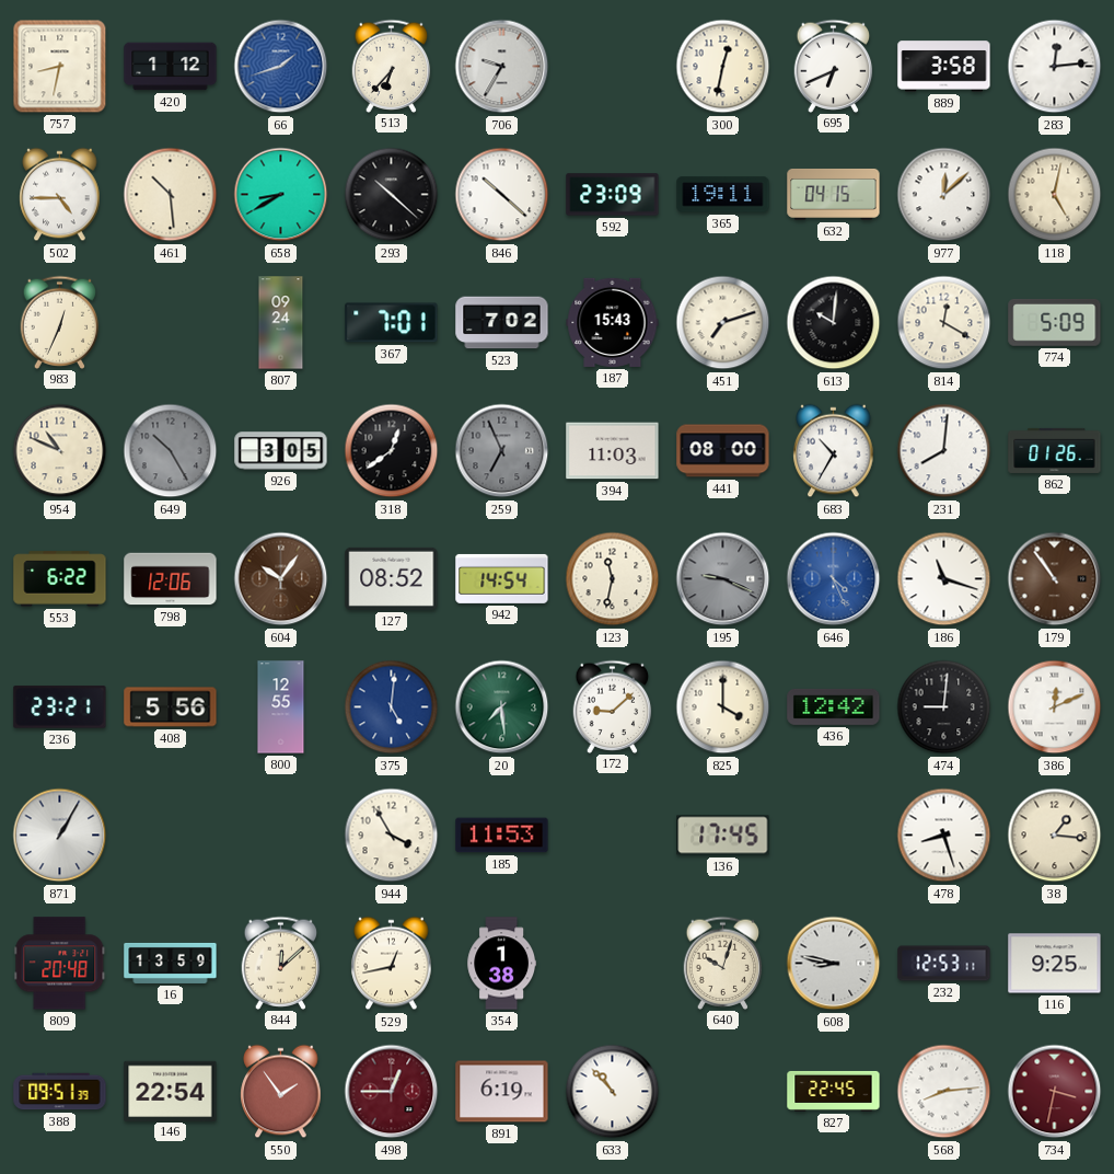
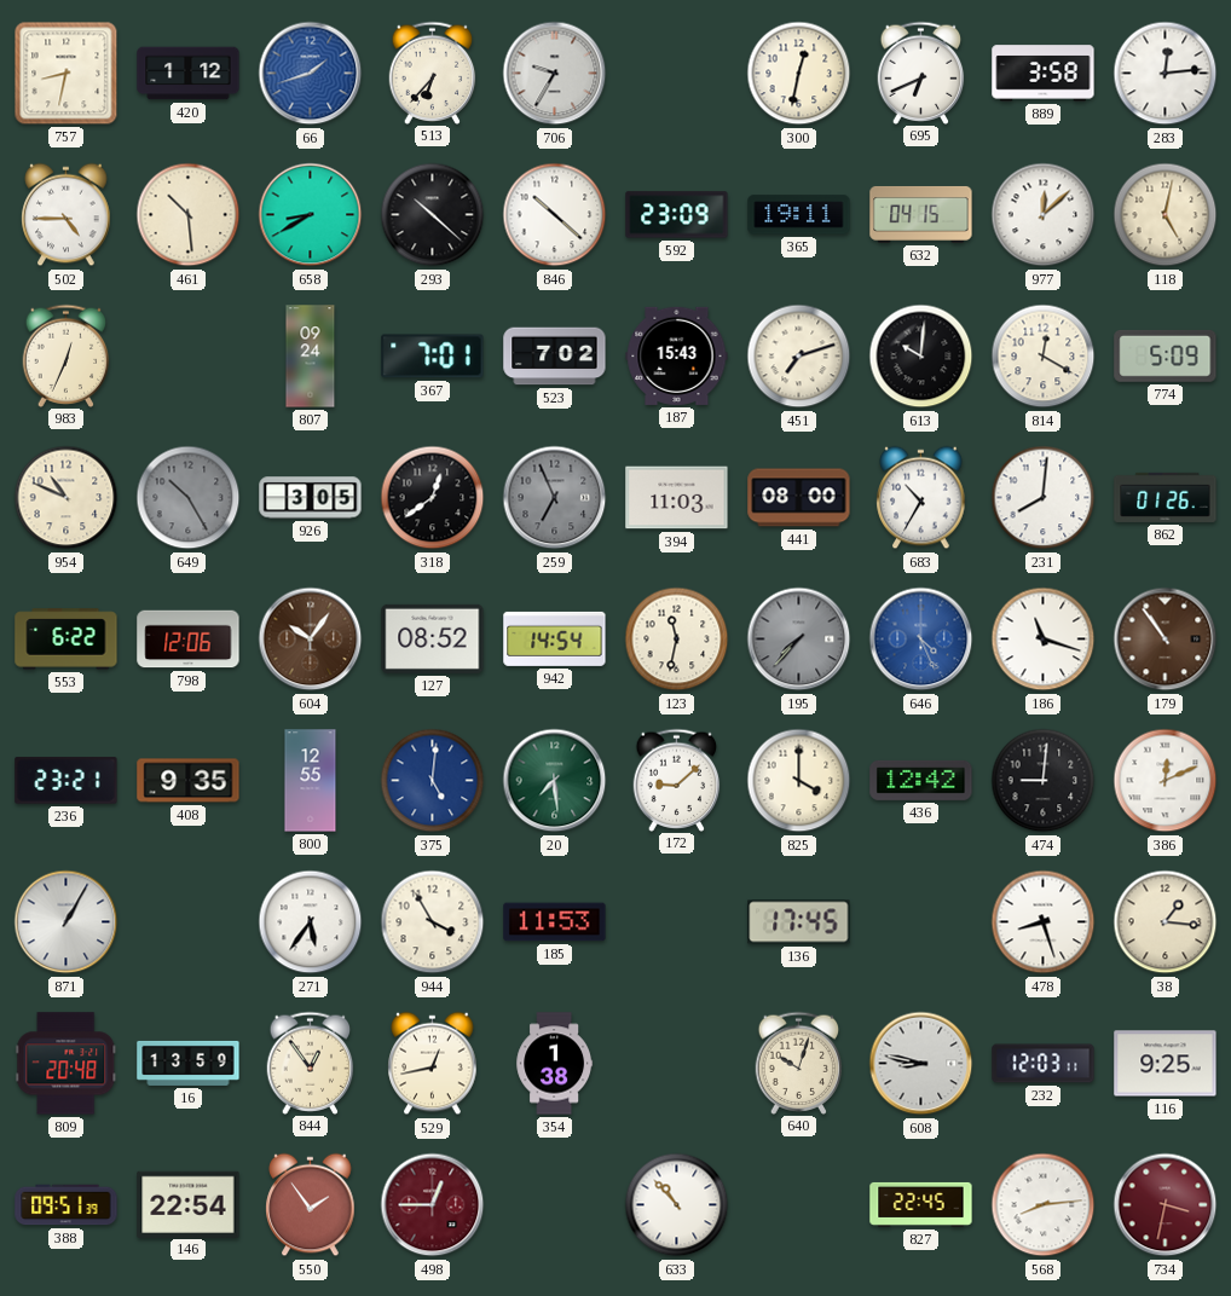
195: 9:19 -> 7:37 (799, 640)
408: 5:56 -> 9:35 (189, 781)
271: none -> 5:36 (311, 922)
844: 12:08 -> 12:54 (311, 1063)
232: 12:53 -> 12:03 (1044, 1064)
891: 6:19 -> none (502, 1092)
